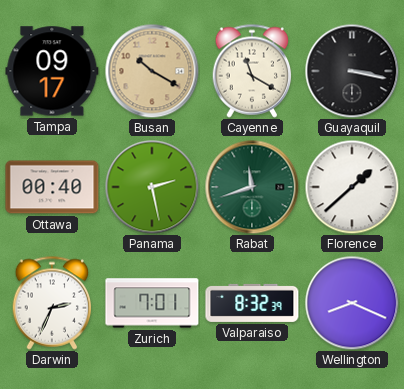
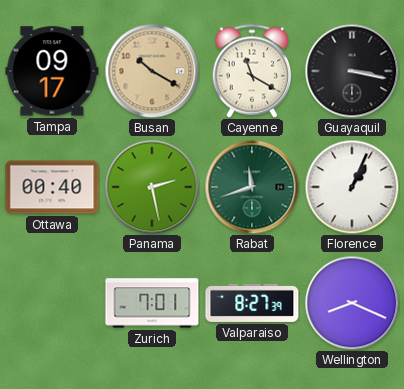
Florence: 1:38 -> 1:04 (352, 187)
Darwin: 2:34 -> none (52, 303)
Valparaiso: 8:32 -> 8:27 (252, 303)
